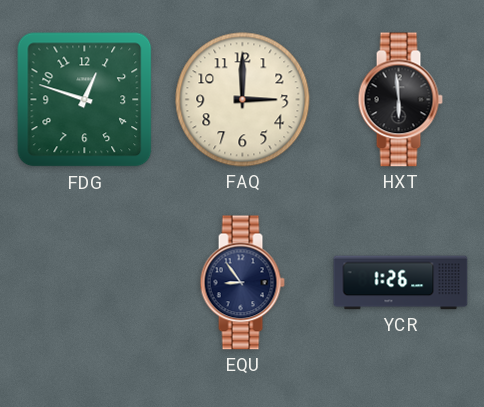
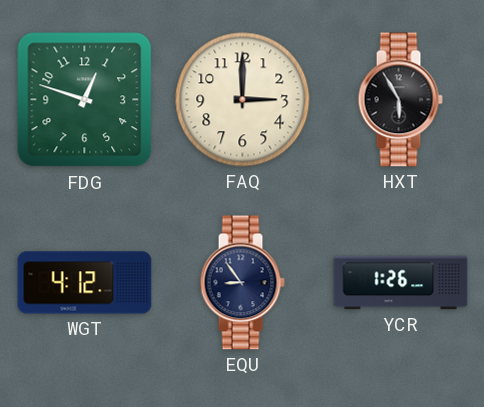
HXT: 5:59 -> 5:55 (400, 100)
WGT: none -> 4:12 (85, 283)
